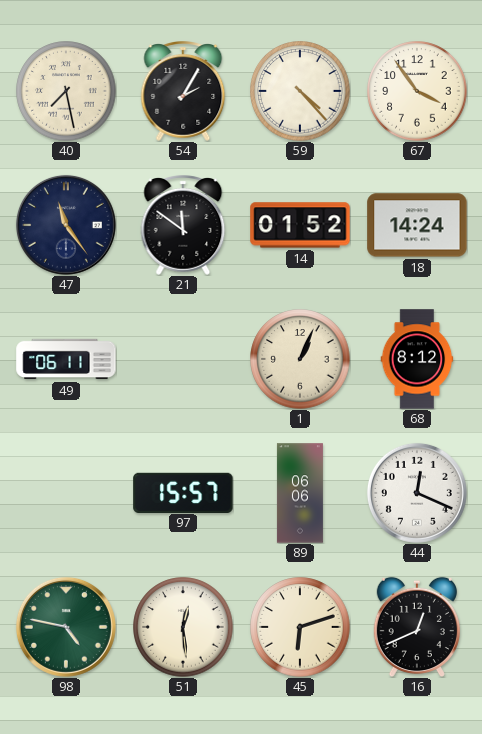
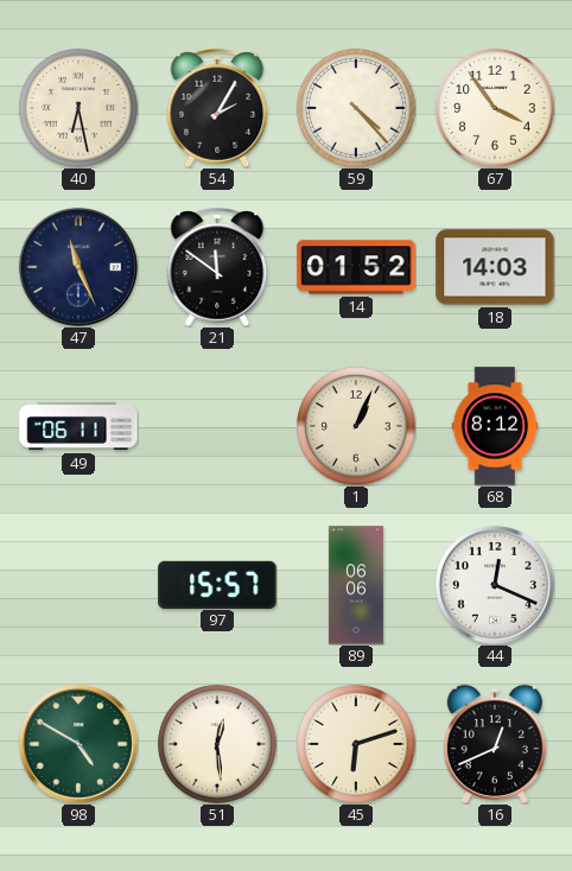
40: 7:28 -> 6:28 (78, 108)
47: 11:24 -> 11:26 (78, 267)
18: 14:24 -> 14:03 (495, 267)
98: 4:47 -> 4:50 (78, 744)
